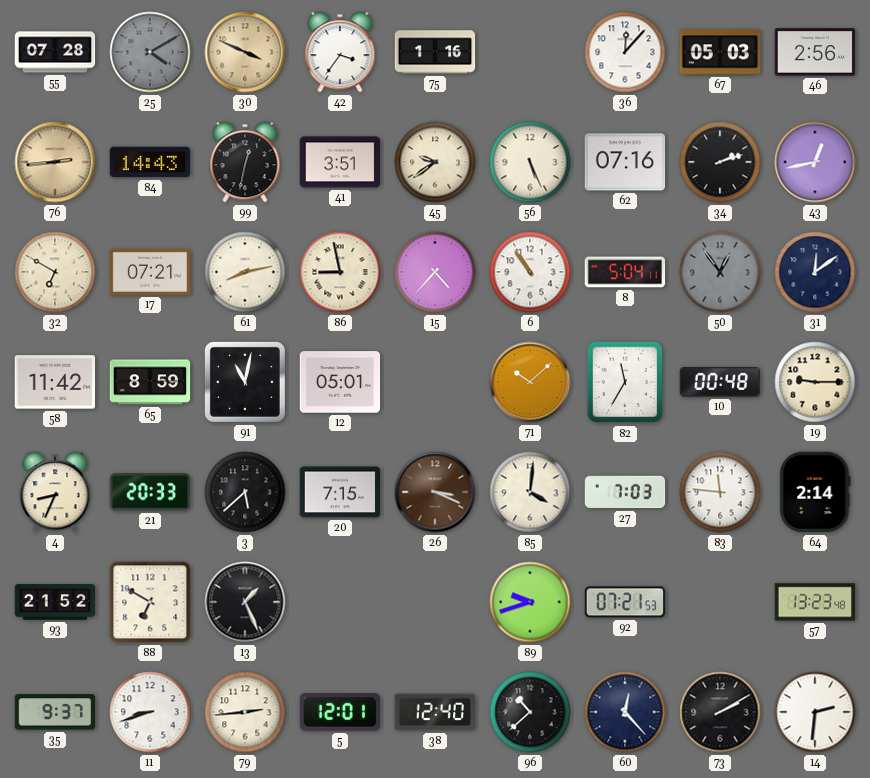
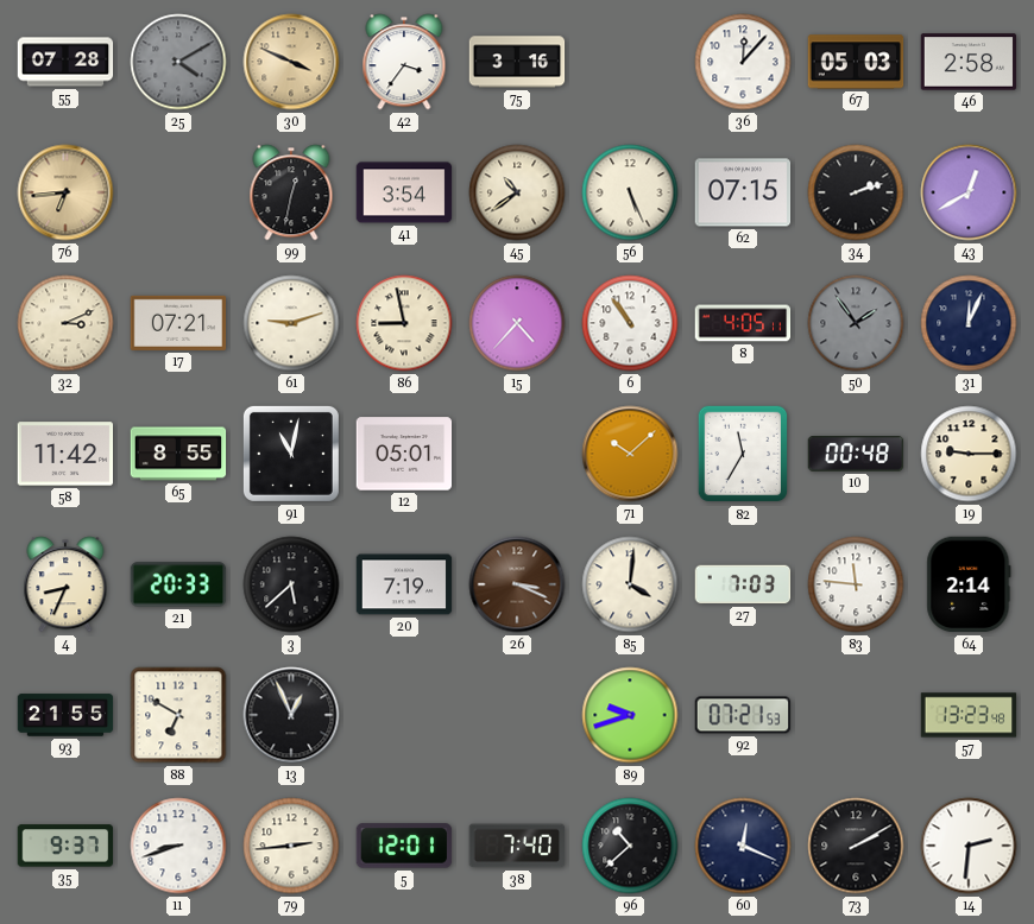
75: 1:16 -> 3:16 (517, 62)
46: 2:56 -> 2:58 (969, 62)
76: 2:44 -> 6:44 (65, 192)
84: 14:43 -> none (150, 162)
41: 3:51 -> 3:54 (404, 192)
45: 9:39 -> 10:39 (517, 192)
62: 07:16 -> 07:15 (743, 192)
43: 12:43 -> 12:40 (969, 192)
32: 6:50 -> 3:11 (65, 323)
61: 8:13 -> 9:12 (291, 323)
8: 5:04 -> 4:05 (743, 323)
50: 12:54 -> 1:54 (856, 323)
31: 12:09 -> 12:04 (969, 323)
65: 8:59 -> 8:55 (178, 454)
20: 7:15 -> 7:19 (404, 584)
93: 21:52 -> 21:55 (65, 715)
13: 1:26 -> 12:56 (291, 715)
38: 12:40 -> 7:40 (517, 846)
60: 12:23 -> 12:19 (743, 846)
